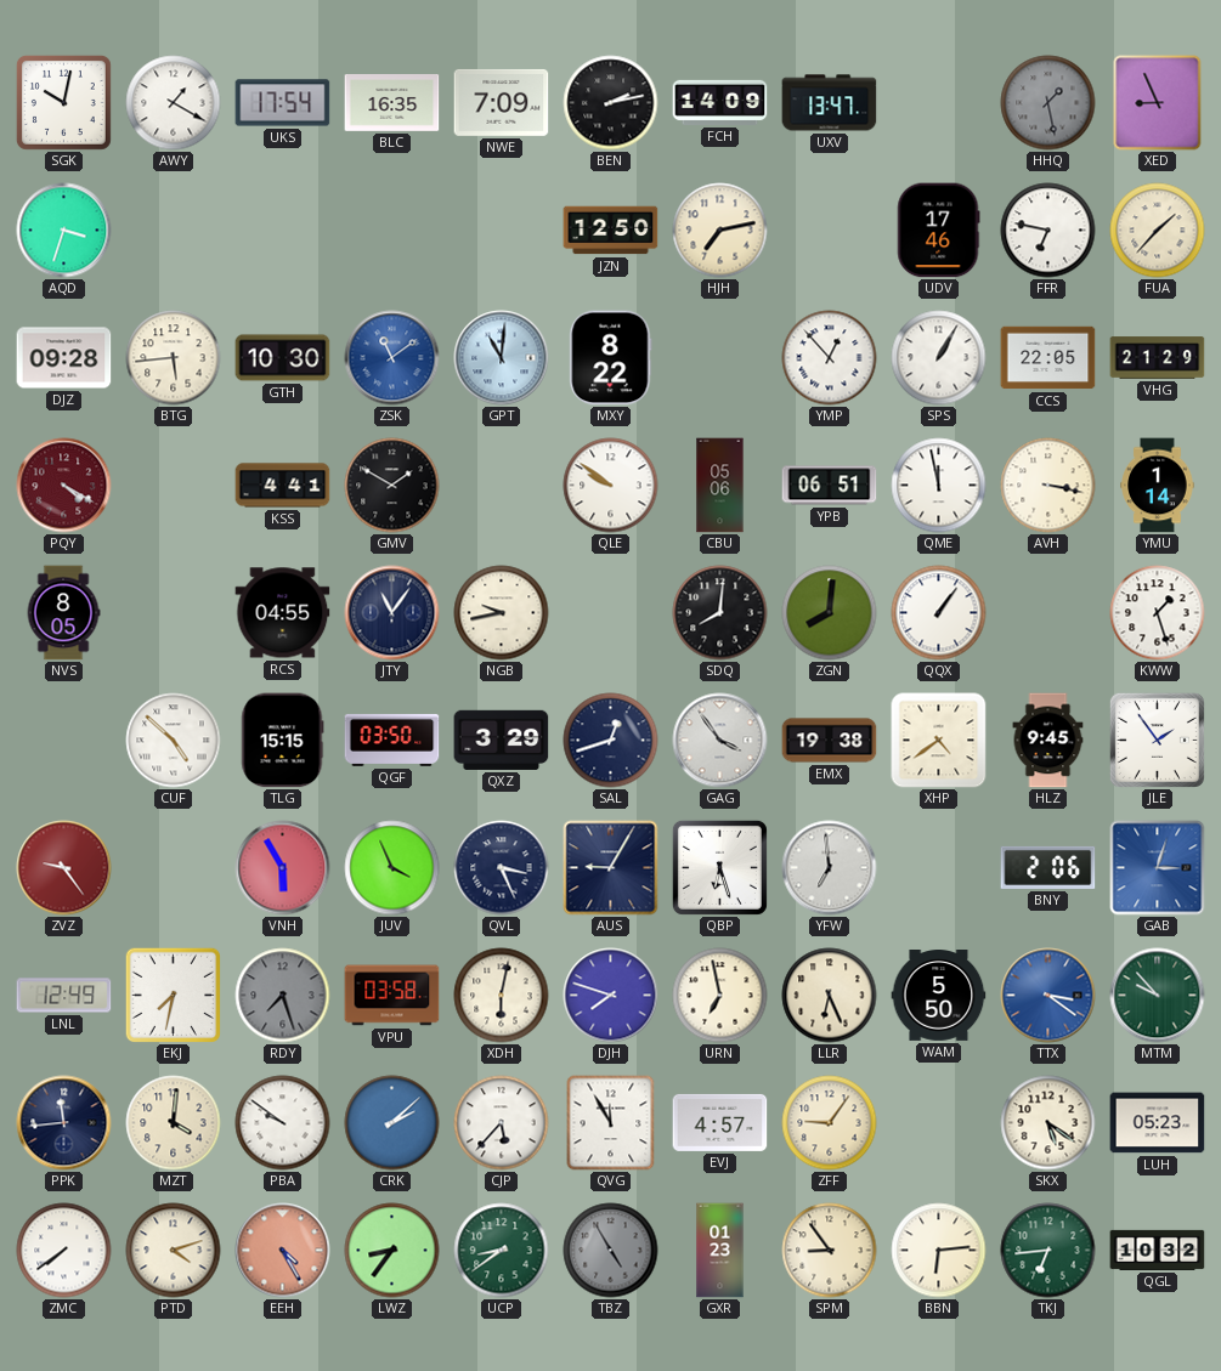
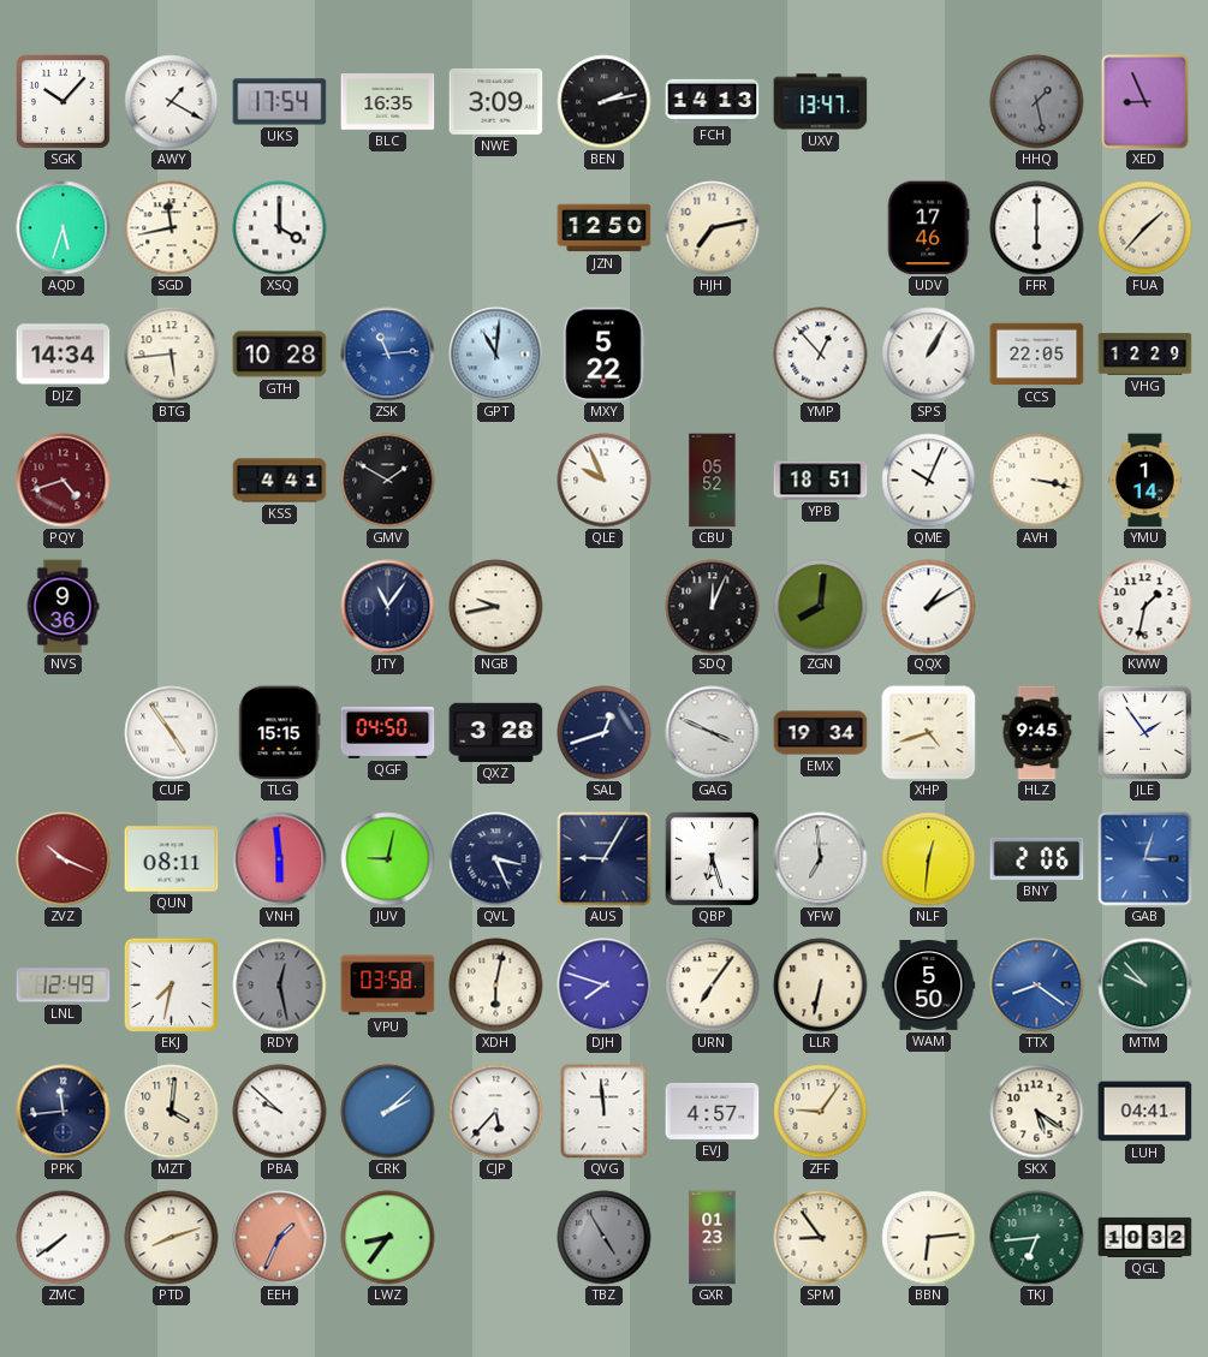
SGK: 10:02 -> 10:07 (63, 101)
NWE: 7:09 -> 3:09 (496, 101)
FCH: 14:09 -> 14:13 (713, 101)
AQD: 3:33 -> 5:33 (64, 228)
SGD: none -> 11:43 (172, 228)
XSQ: none -> 4:00 (280, 228)
FFR: 6:47 -> 6:00 (1037, 228)
DJZ: 09:28 -> 14:34 (64, 355)
GTH: 10:30 -> 10:28 (280, 355)
ZSK: 11:09 -> 11:14 (388, 355)
MXY: 8:22 -> 5:22 (605, 355)
VHG: 21:29 -> 12:29 (1145, 355)
PQY: 4:20 -> 4:42 (64, 481)
QLE: 9:51 -> 9:56 (605, 481)
CBU: 05:06 -> 05:52 (713, 481)
YPB: 06:51 -> 18:51 (821, 481)
QME: 11:58 -> 10:04 (929, 481)
NVS: 8:05 -> 9:36 (63, 607)
RCS: 04:55 -> none (283, 613)
SDQ: 8:01 -> 12:04 (713, 607)
QQX: 1:06 -> 1:10 (929, 607)
KWW: 1:27 -> 1:32 (1145, 607)
CUF: 4:52 -> 4:54 (172, 733)
QGF: 03:50 -> 04:50 (388, 732)
QXZ: 3:29 -> 3:28 (496, 732)
GAG: 3:54 -> 3:49 (713, 733)
EMX: 19:38 -> 19:34 (821, 733)
XHP: 4:39 -> 4:42 (929, 733)
ZVZ: 9:24 -> 10:19 (64, 859)
QUN: none -> 08:11 (172, 859)
VNH: 5:55 -> 5:59 (280, 859)
JUV: 3:56 -> 9:02 (388, 859)
NLF: none -> 12:31 (929, 859)
RDY: 7:27 -> 12:28 (280, 986)
URN: 6:58 -> 7:06 (713, 986)
LLR: 6:26 -> 6:32 (821, 986)
TTX: 3:21 -> 8:21 (1037, 986)
PBA: 9:51 -> 9:52 (280, 1112)
QVG: 11:55 -> 11:59 (605, 1112)
LUH: 05:23 -> 04:41 (1145, 1112)
PTD: 4:12 -> 8:12 (172, 1238)
EEH: 4:25 -> 1:34 (280, 1238)
UCP: 8:39 -> none (502, 1251)
